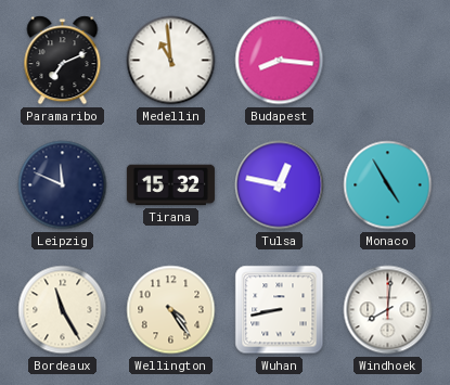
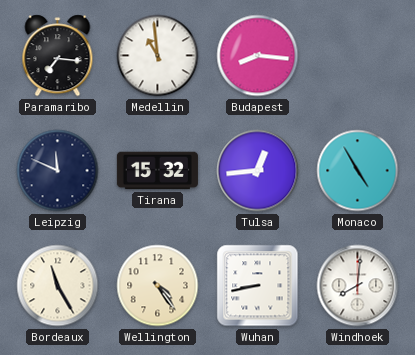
Paramaribo: 7:11 -> 7:16 (58, 56)
Tulsa: 12:47 -> 12:44 (258, 171)
